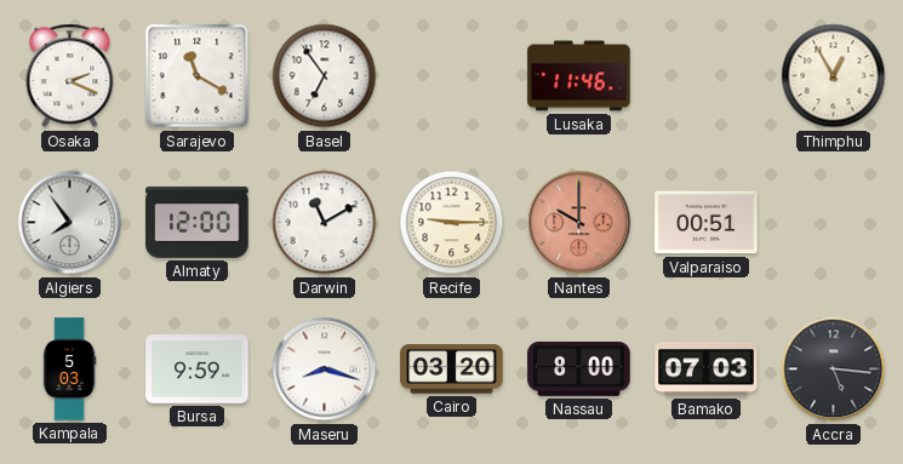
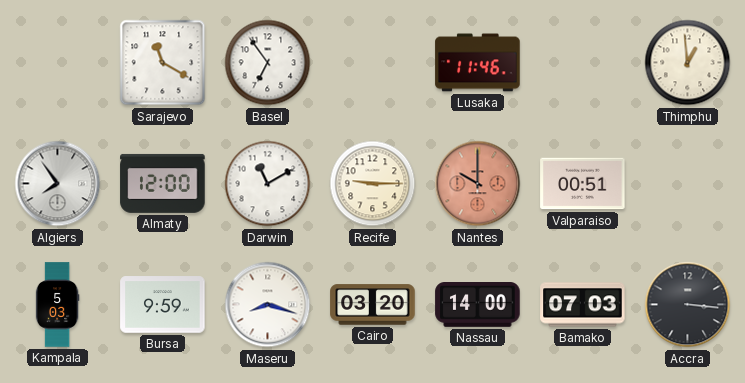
Osaka: 2:19 -> none (70, 76)
Thimphu: 12:55 -> 12:59 (688, 63)
Nassau: 8:00 -> 14:00 (478, 305)
Accra: 5:16 -> 3:16 (688, 305)
